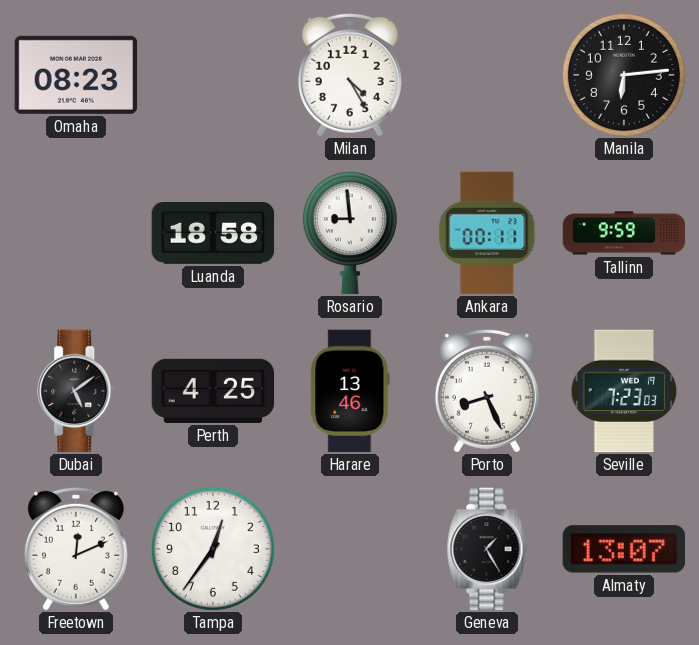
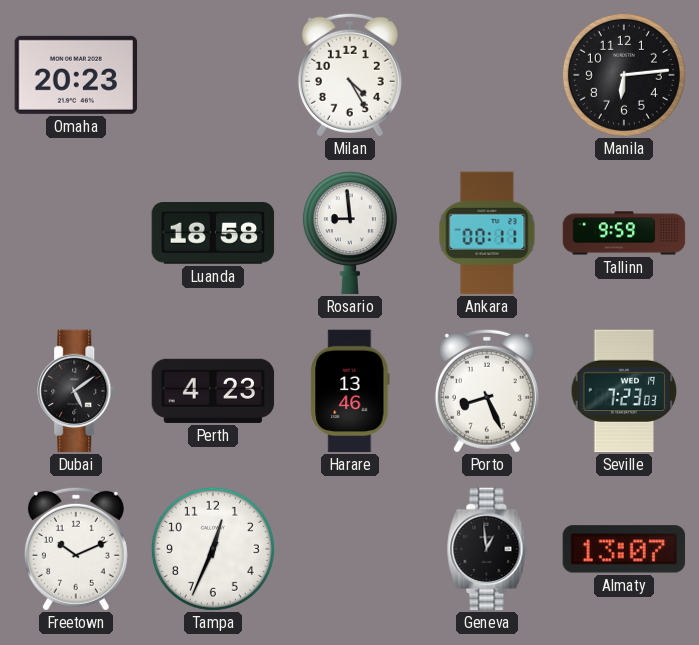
Omaha: 08:23 -> 20:23 (76, 75)
Perth: 4:25 -> 4:23 (213, 391)
Freetown: 12:11 -> 10:11 (76, 549)
Tampa: 12:36 -> 12:34 (213, 549)
Geneva: 1:25 -> 12:59 (487, 549)
